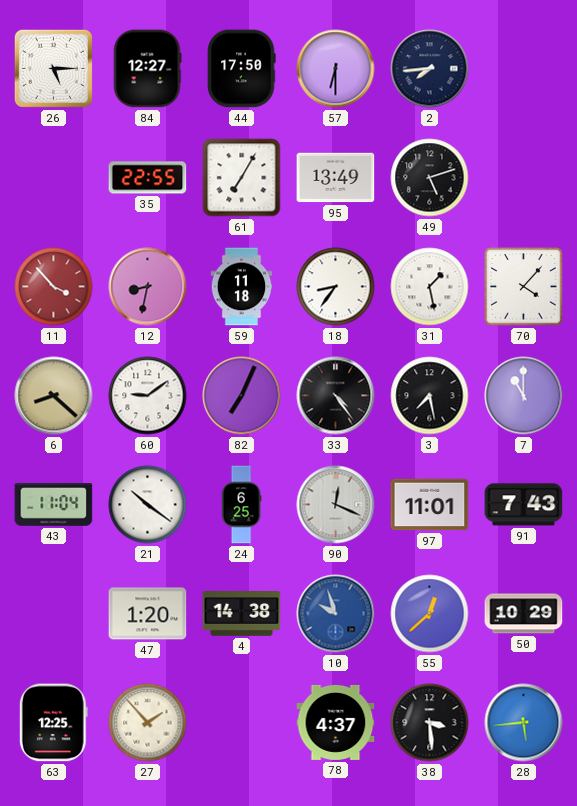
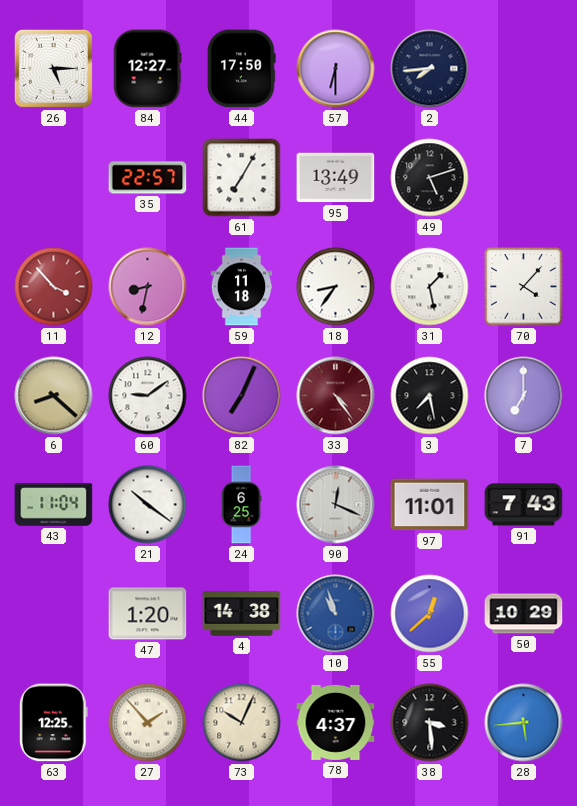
35: 22:55 -> 22:57 (148, 178)
33 dial: black -> burgundy (336, 396)
7: 11:00 -> 7:00 (524, 396)
10: 9:57 -> 10:57 (336, 614)
73: none -> 10:04 (242, 723)
